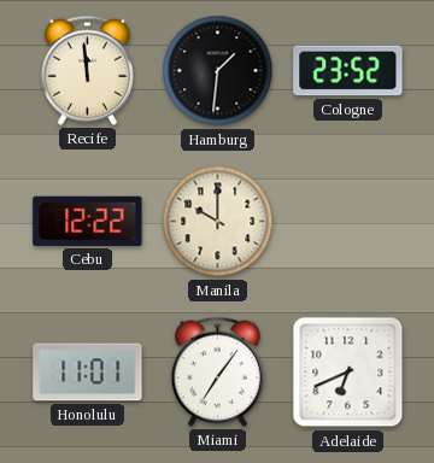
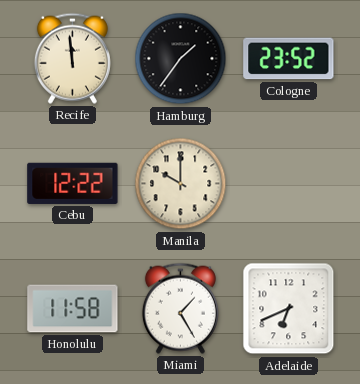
Hamburg: 1:31 -> 1:36 (181, 59)
Honolulu: 11:01 -> 11:58 (73, 309)
Miami: 7:06 -> 1:25 (180, 308)
